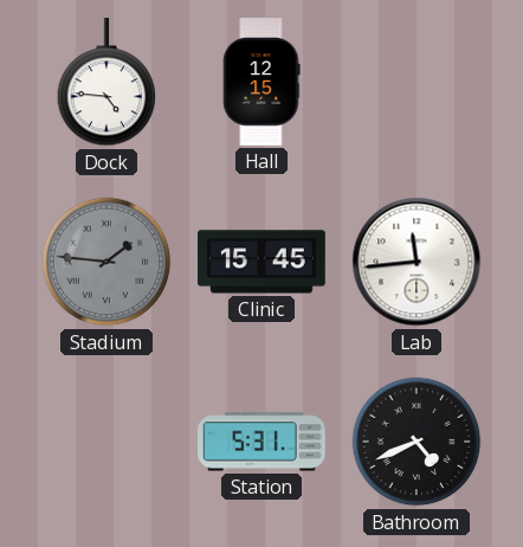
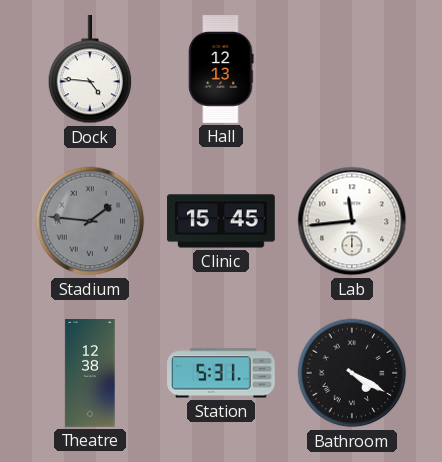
Hall: 12:15 -> 12:13 (221, 69)
Theatre: none -> 12:38 (90, 373)
Bathroom: 4:41 -> 4:20 (352, 373)
